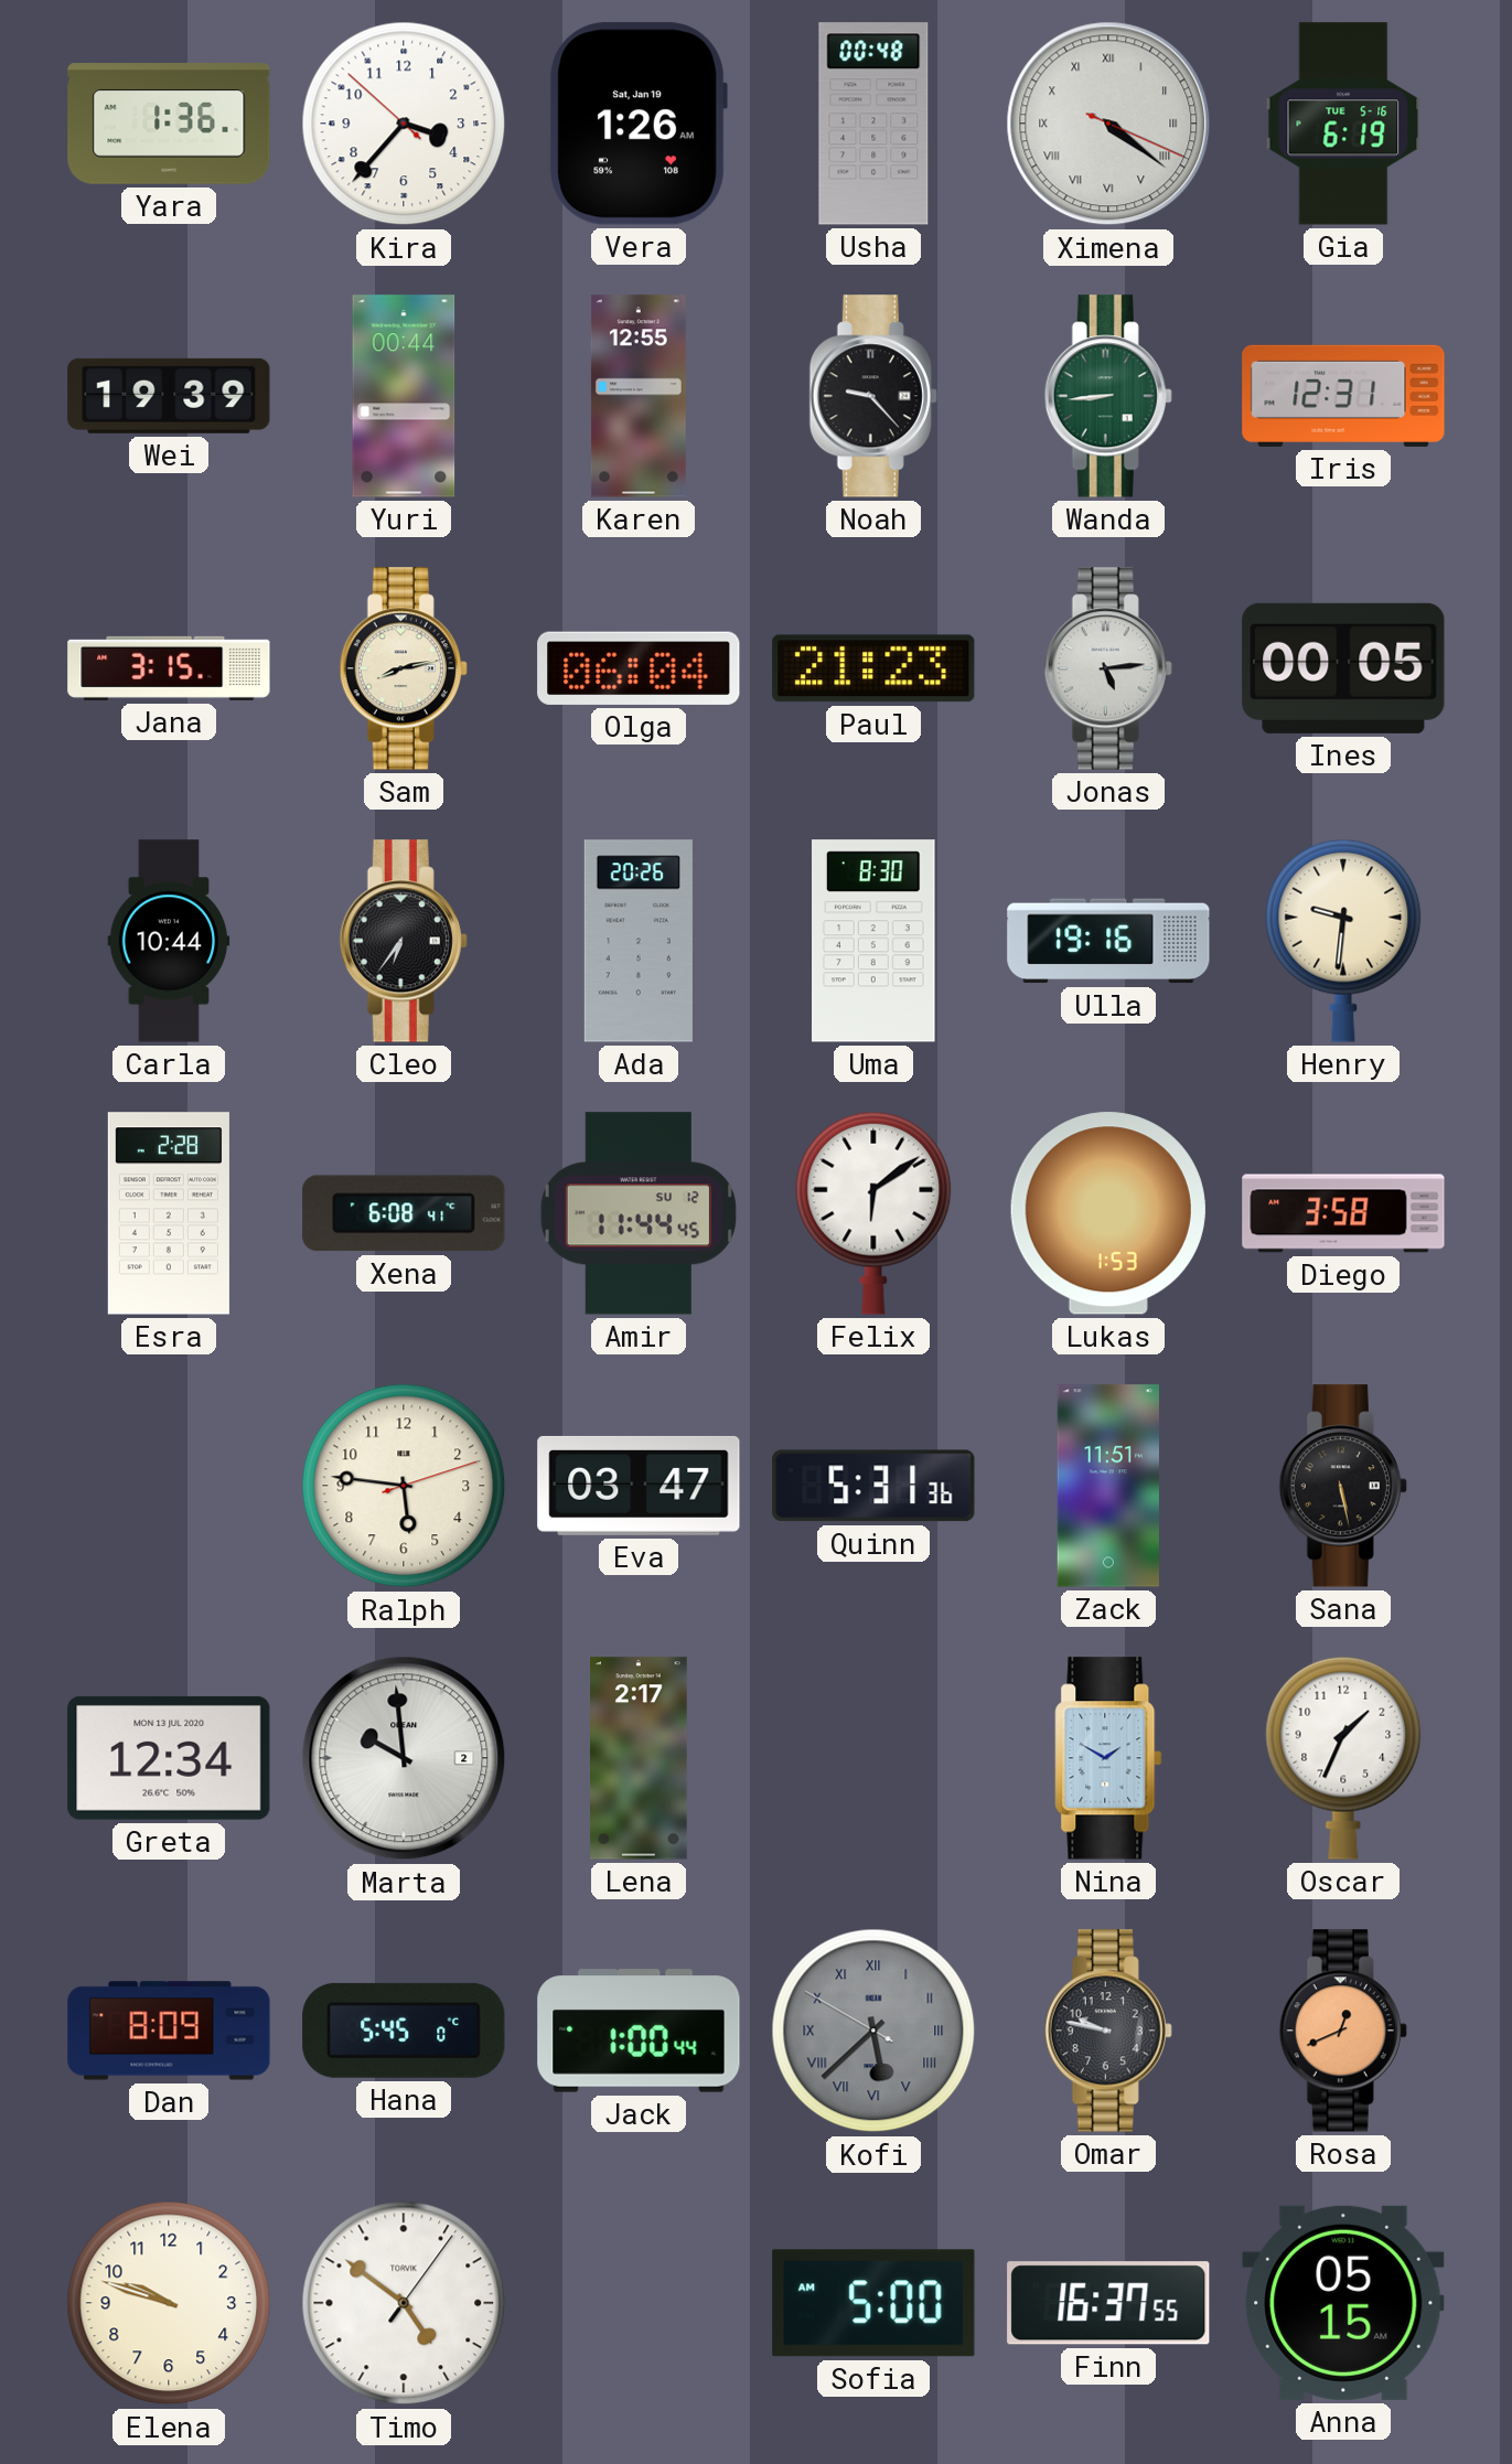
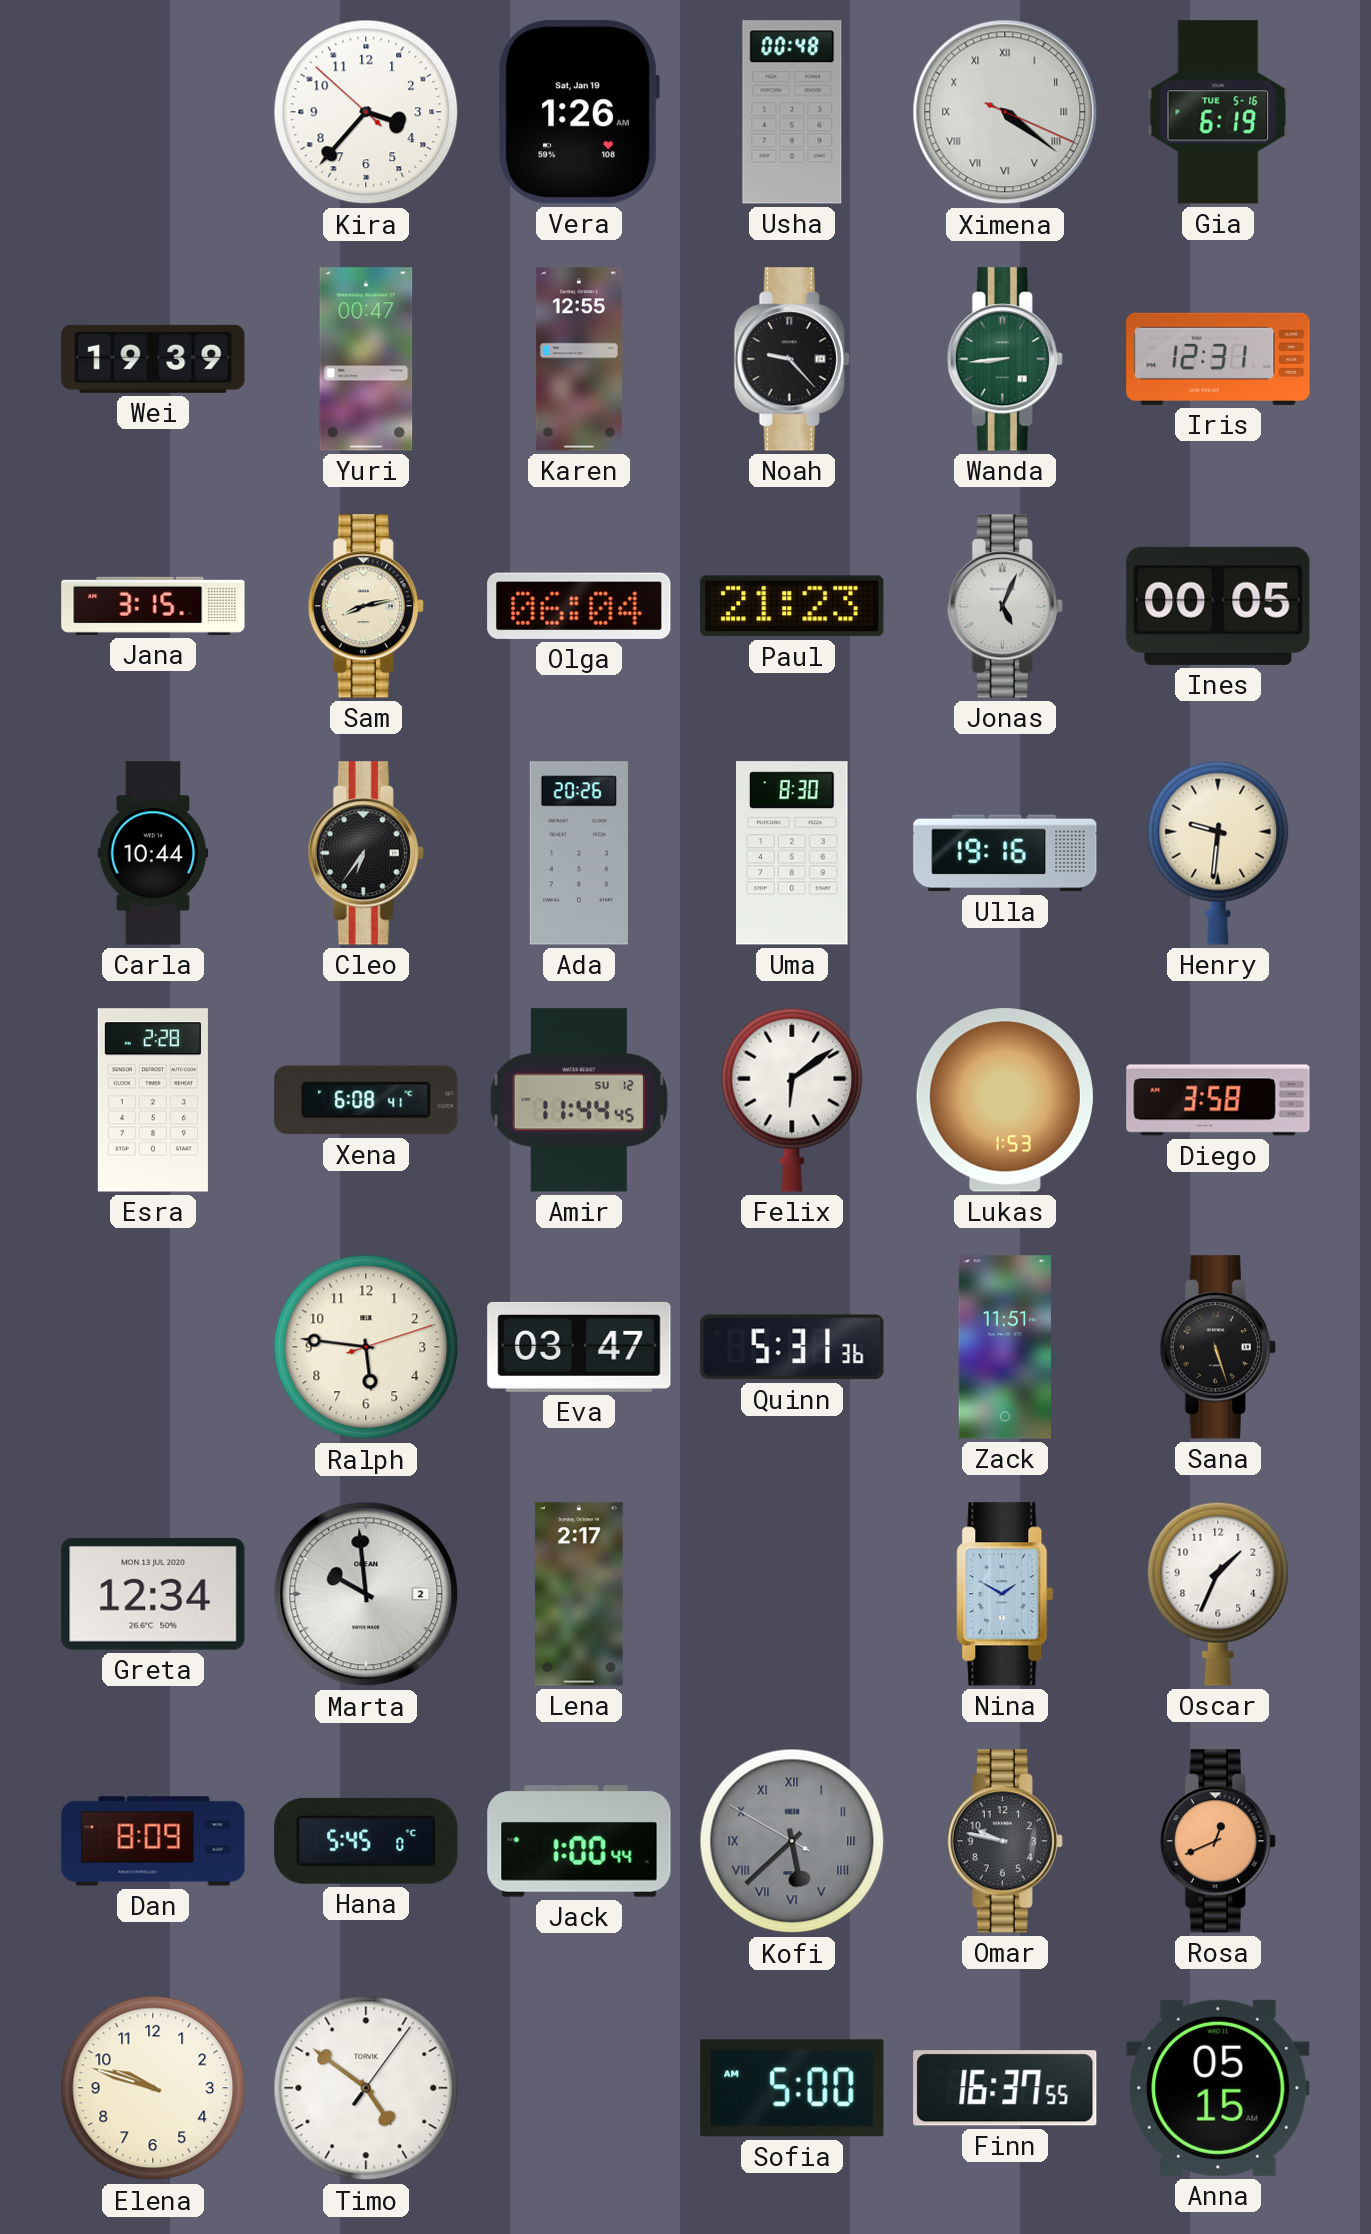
Yara: 1:36 -> none (169, 124)
Yuri: 00:44 -> 00:47 (366, 359)
Jonas: 5:14 -> 5:04 (1005, 606)
Sana: 5:28 -> 5:27 (1218, 1347)
